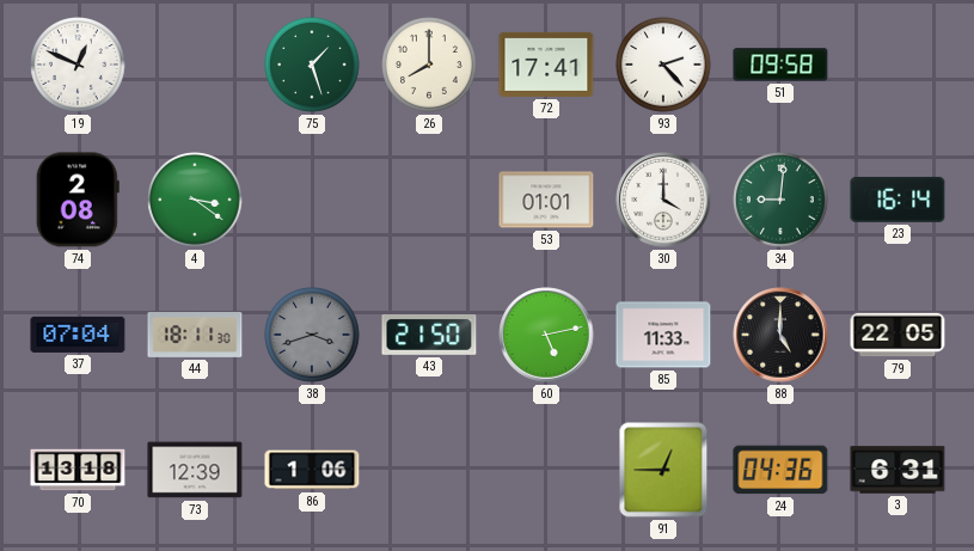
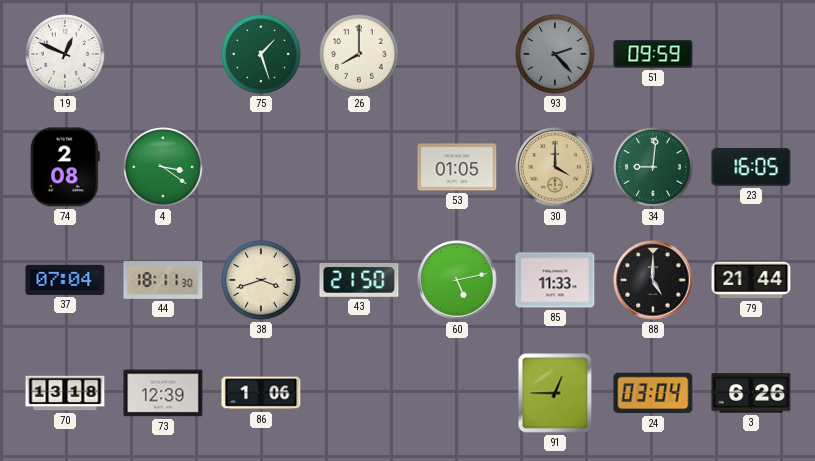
72: 17:41 -> none (546, 65)
93 dial: white -> grey (555, 54)
51: 09:58 -> 09:59 (653, 54)
53: 01:01 -> 01:05 (457, 167)
30 dial: white -> champagne (555, 167)
23: 16:14 -> 16:05 (751, 167)
38 dial: grey -> cream (261, 280)
79: 22:05 -> 21:44 (751, 280)
24: 04:36 -> 03:04 (653, 393)
3: 6:31 -> 6:26 (751, 393)
